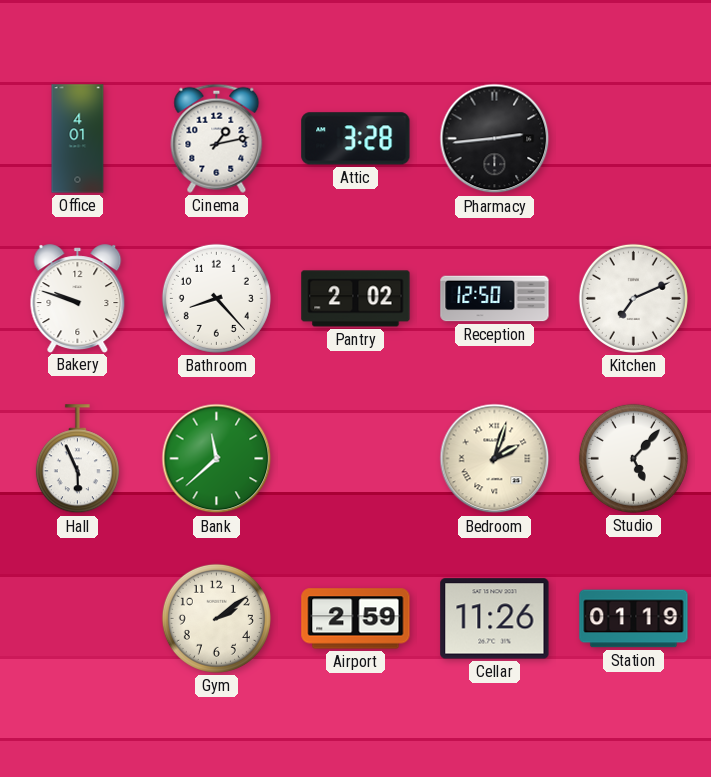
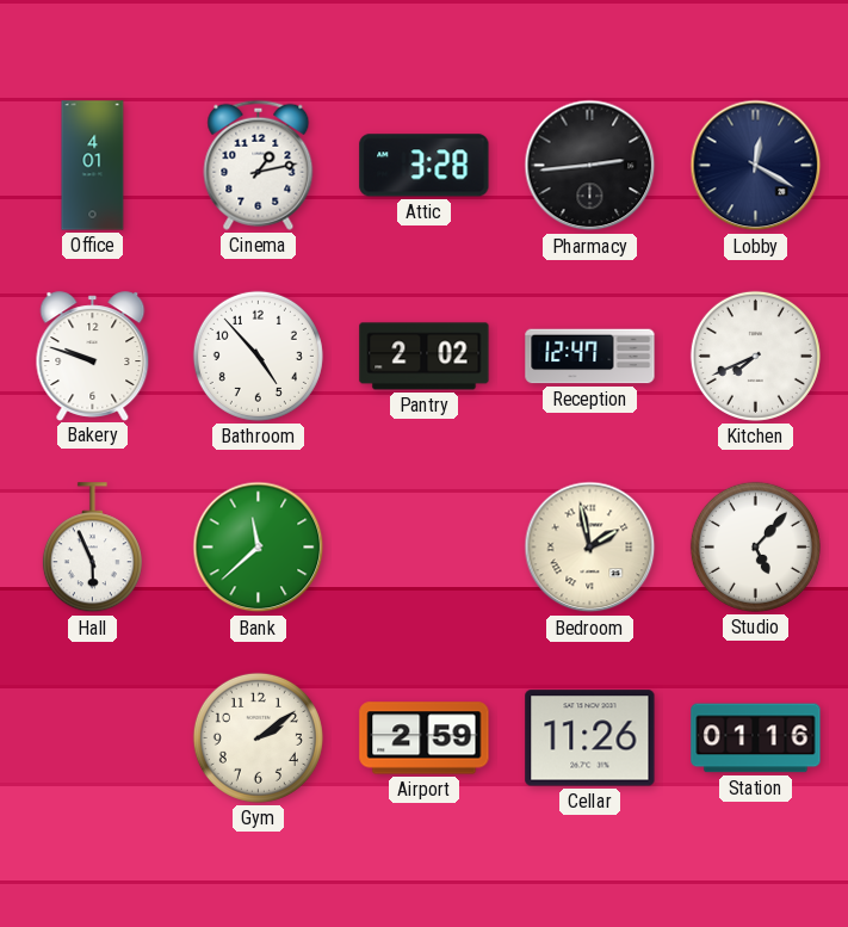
Lobby: none -> 12:20 (756, 166)
Bathroom: 8:23 -> 4:53 (258, 356)
Reception: 12:50 -> 12:47 (590, 357)
Kitchen: 7:11 -> 7:41 (755, 356)
Bedroom: 2:03 -> 1:58 (590, 548)
Station: 01:19 -> 01:16 (756, 738)
